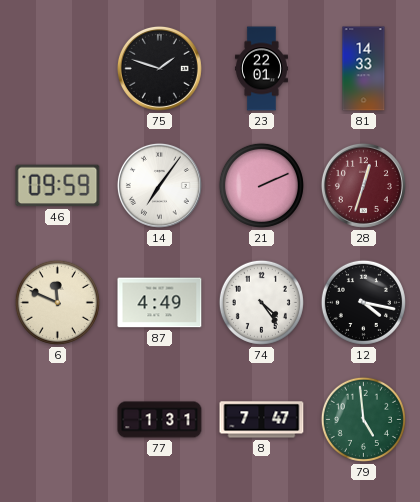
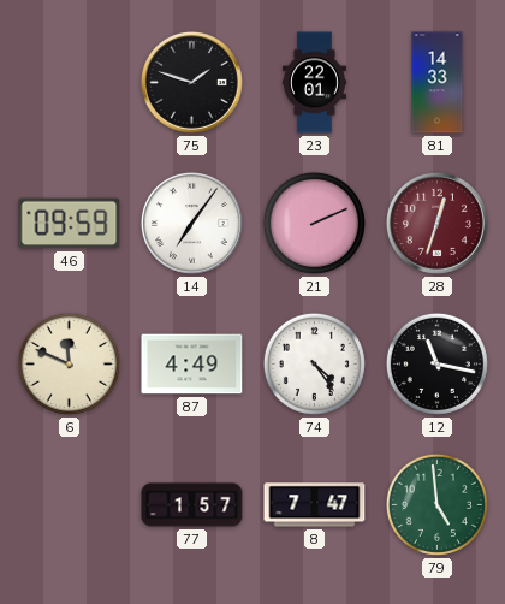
12: 4:17 -> 11:17 (436, 363)
77: 1:31 -> 1:57 (192, 505)
